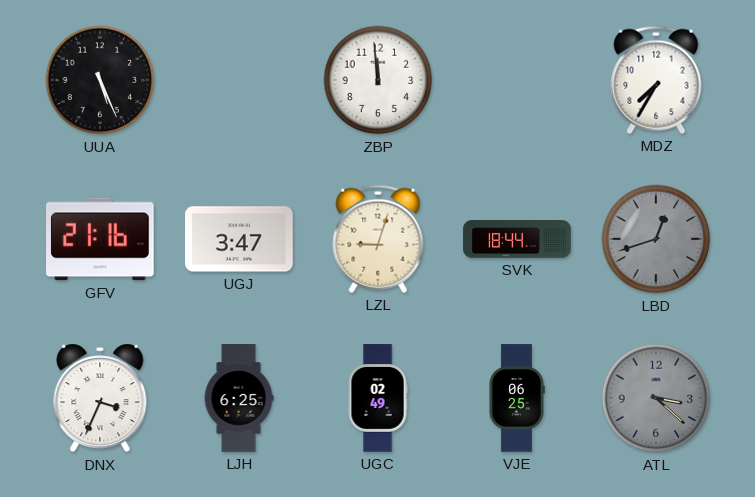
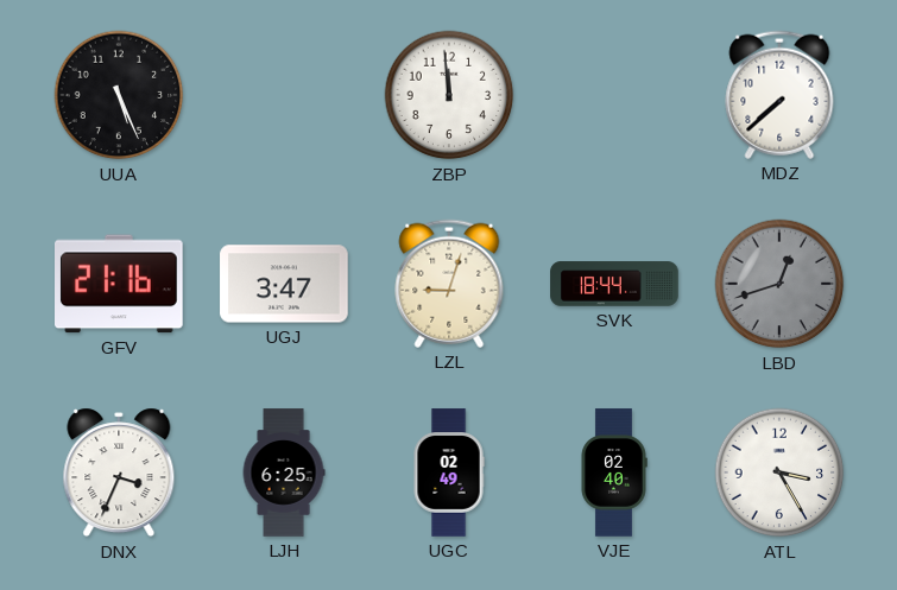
MDZ: 7:35 -> 7:38 (779, 95)
VJE: 06:25 -> 02:40 (614, 472)
ATL: 3:22 -> 3:25 (779, 472)
ATL dial: grey -> white (779, 472)
